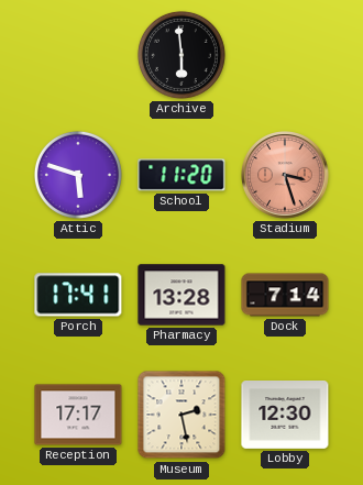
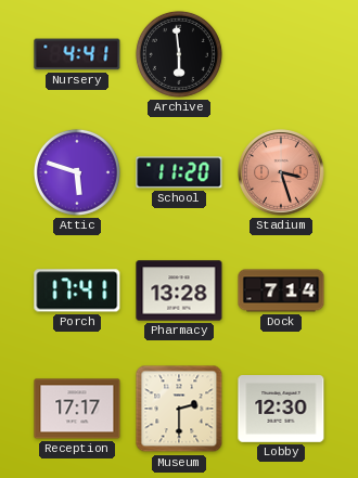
Nursery: none -> 4:41 (77, 54)
Museum: 2:28 -> 2:30 (179, 409)
